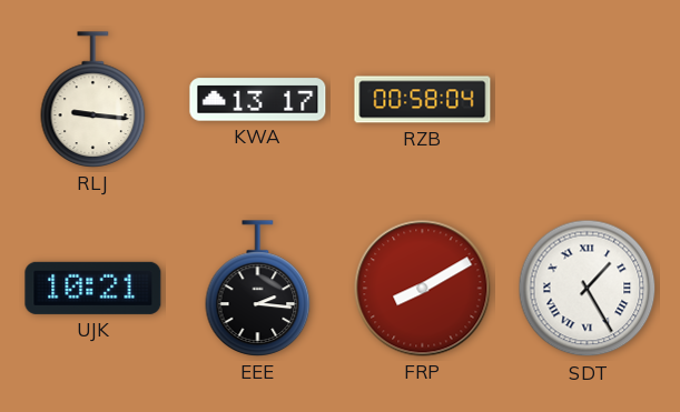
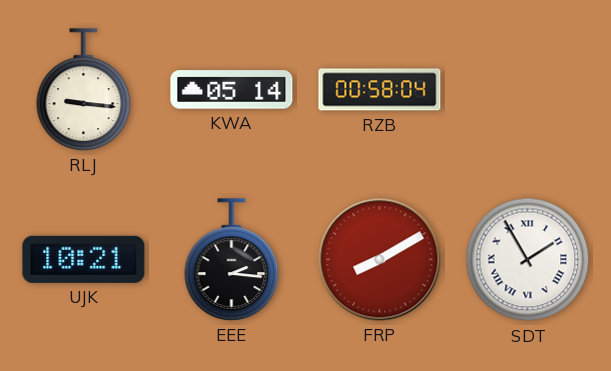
KWA: 13:17 -> 05:14 (232, 90)
SDT: 1:25 -> 1:55 (528, 260)
